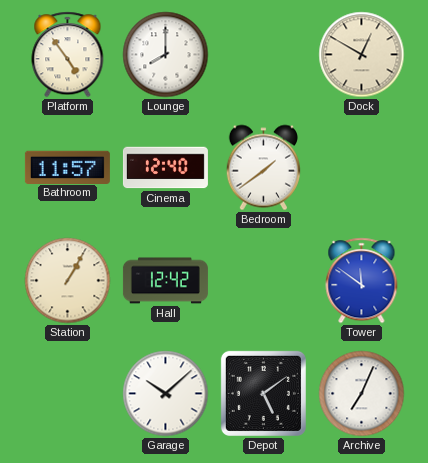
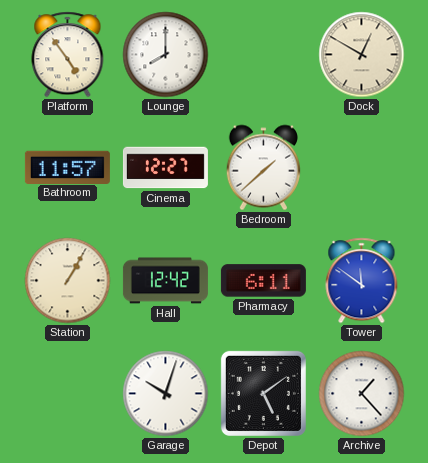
Cinema: 12:40 -> 12:27 (165, 168)
Bedroom: 1:39 -> 1:38 (263, 168)
Pharmacy: none -> 6:11 (263, 281)
Garage: 10:08 -> 10:03 (166, 394)
Archive: 7:04 -> 1:23 (362, 394)
